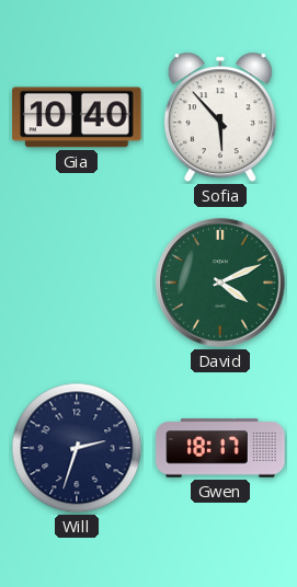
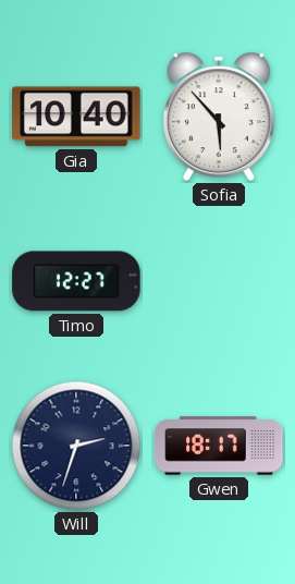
Timo: none -> 12:27 (76, 281)
David: 4:11 -> none (220, 283)
